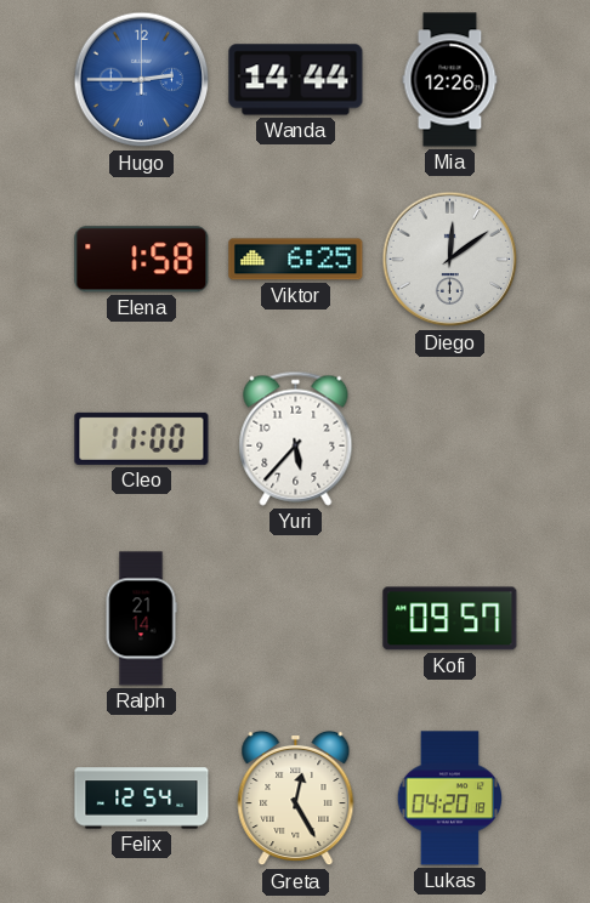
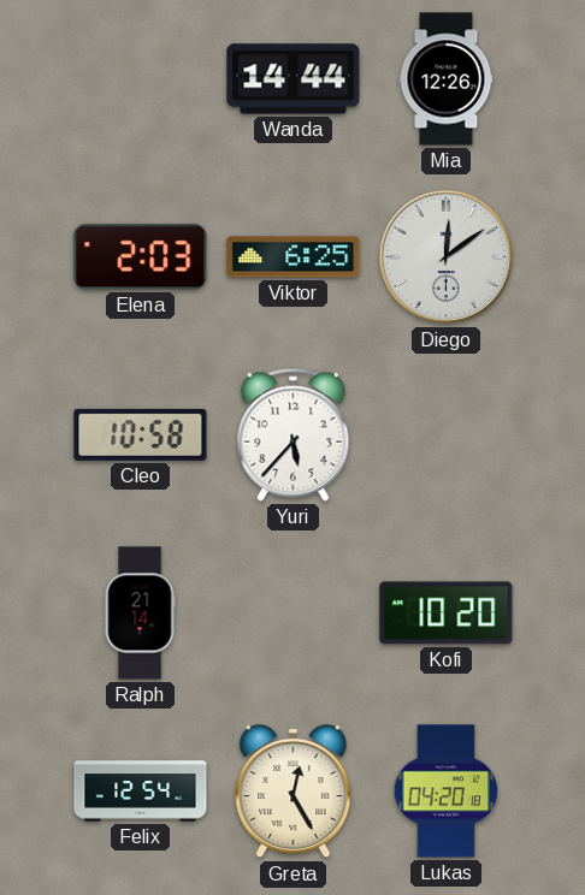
Hugo: 2:45 -> none (142, 80)
Elena: 1:58 -> 2:03 (141, 257)
Cleo: 11:00 -> 10:58 (141, 434)
Kofi: 09:57 -> 10:20 (447, 614)
